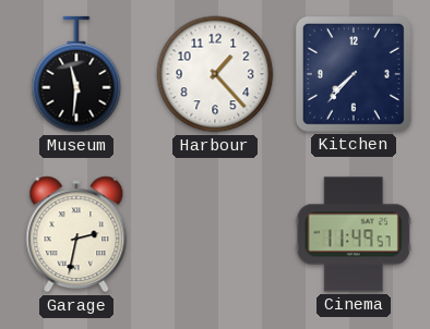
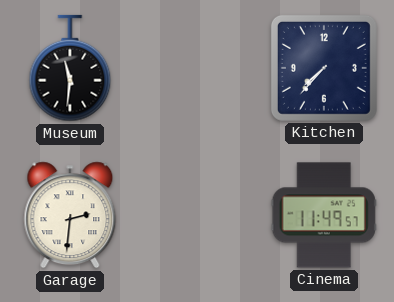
Harbour: 1:23 -> none (215, 74)
Garage: 2:32 -> 2:31 (70, 215)
